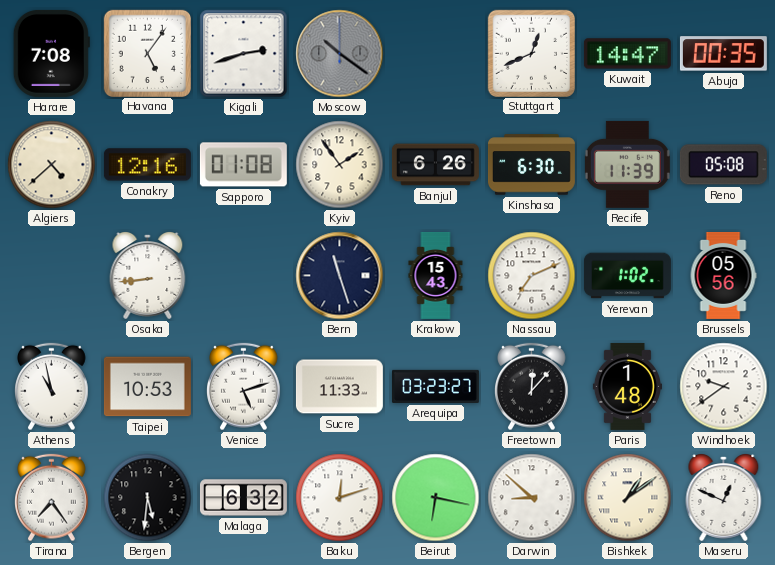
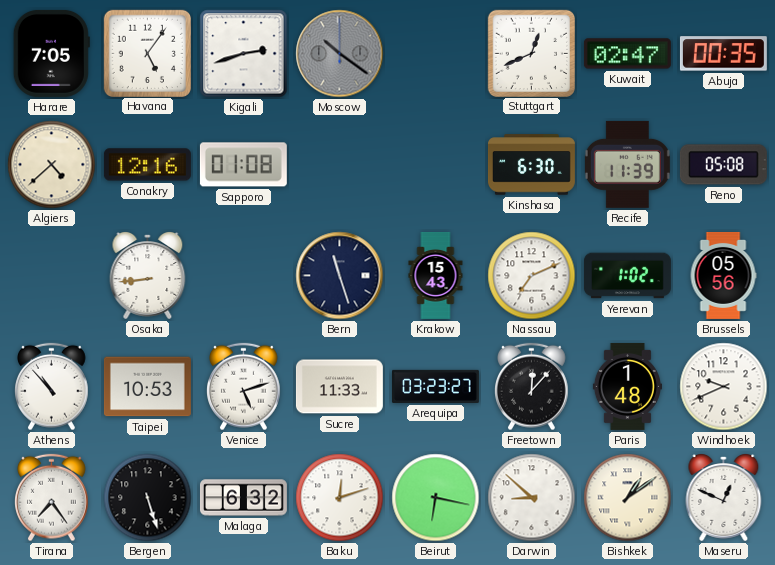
Harare: 7:08 -> 7:05 (51, 53)
Kuwait: 14:47 -> 02:47 (627, 54)
Kyiv: 1:54 -> none (340, 165)
Banjul: 6:26 -> none (435, 165)
Athens: 10:58 -> 10:53 (52, 387)
Windhoek: 9:39 -> 9:41 (724, 387)
Bergen: 5:31 -> 5:27 (148, 498)
